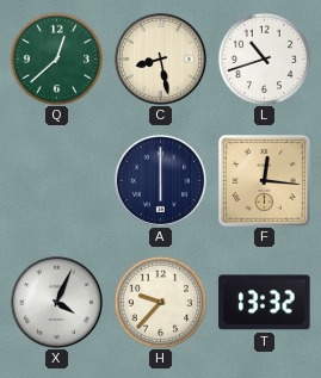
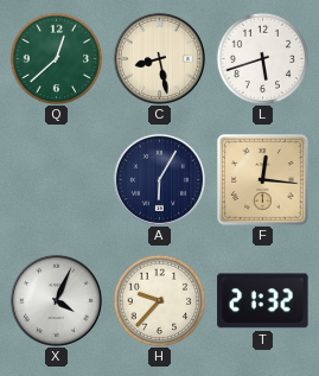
L: 10:42 -> 5:42 (262, 58)
A: 6:00 -> 6:05 (159, 179)
T: 13:32 -> 21:32 (263, 301)
